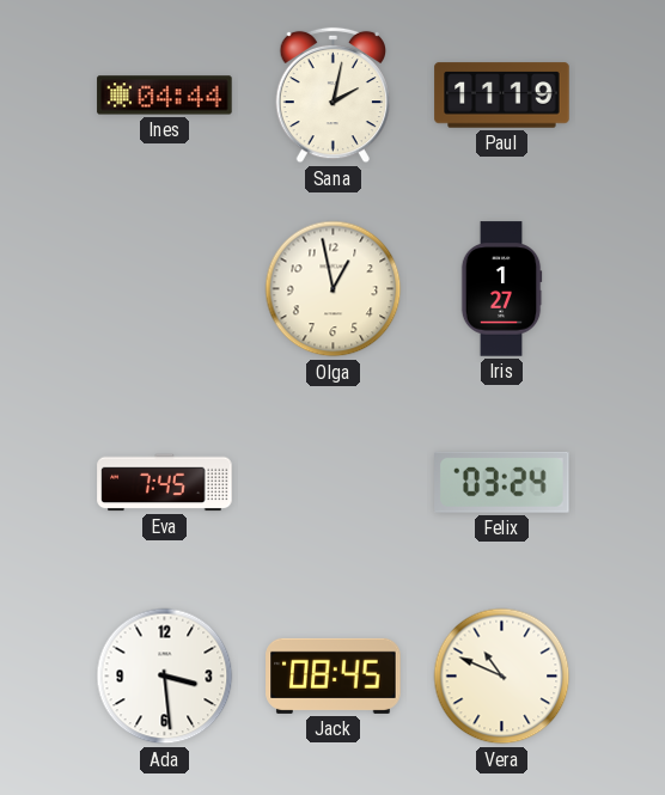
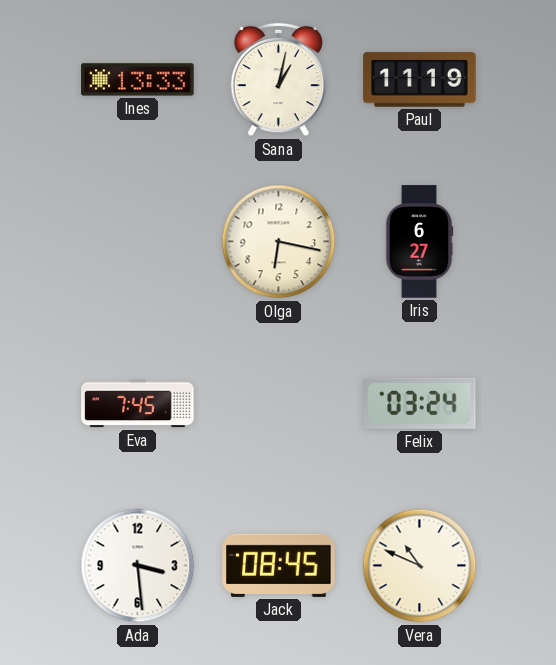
Ines: 04:44 -> 13:33 (138, 80)
Sana: 2:02 -> 1:02 (278, 80)
Olga: 12:58 -> 6:17 (279, 242)
Iris: 1:27 -> 6:27 (419, 242)
